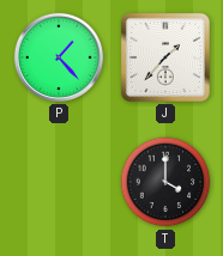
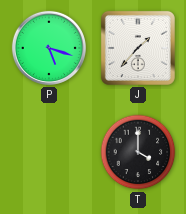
P: 1:23 -> 5:18 (49, 48)
